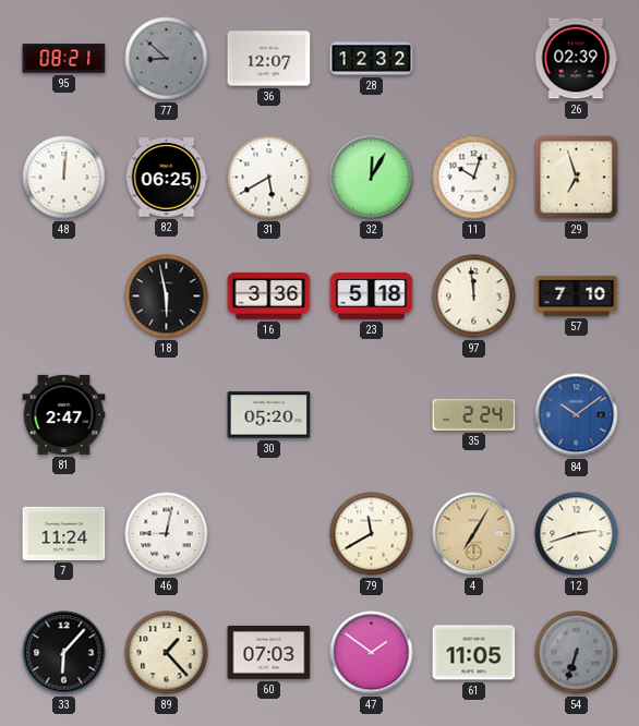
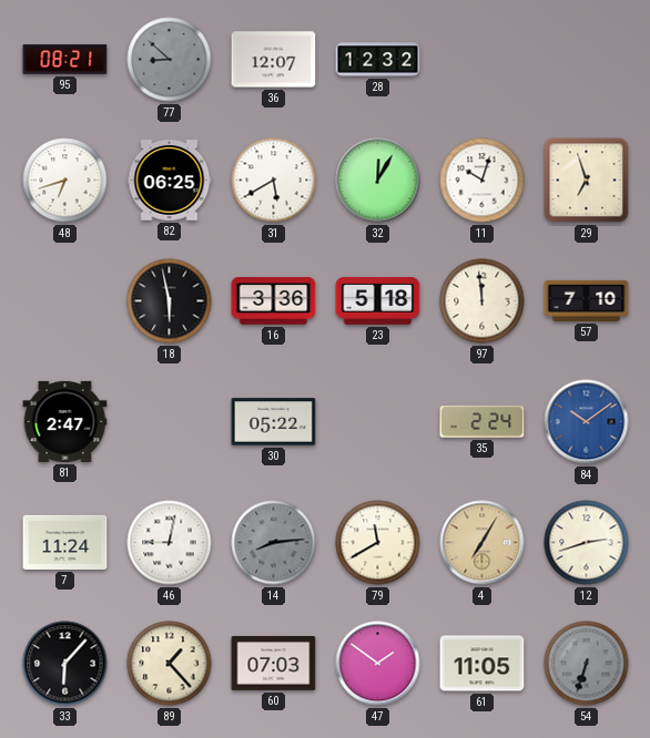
26: 02:39 -> none (576, 59)
48: 12:01 -> 6:42 (65, 181)
30: 05:20 -> 05:22 (274, 422)
14: none -> 8:14 (274, 543)
